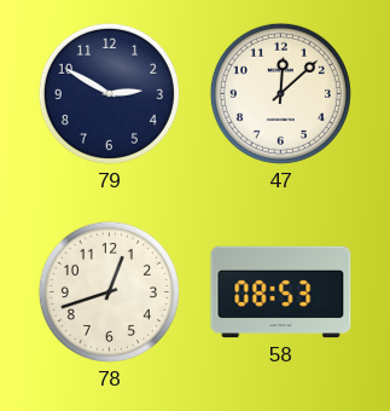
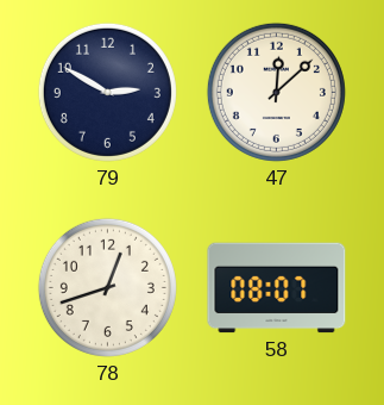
58: 08:53 -> 08:07 (277, 288)
